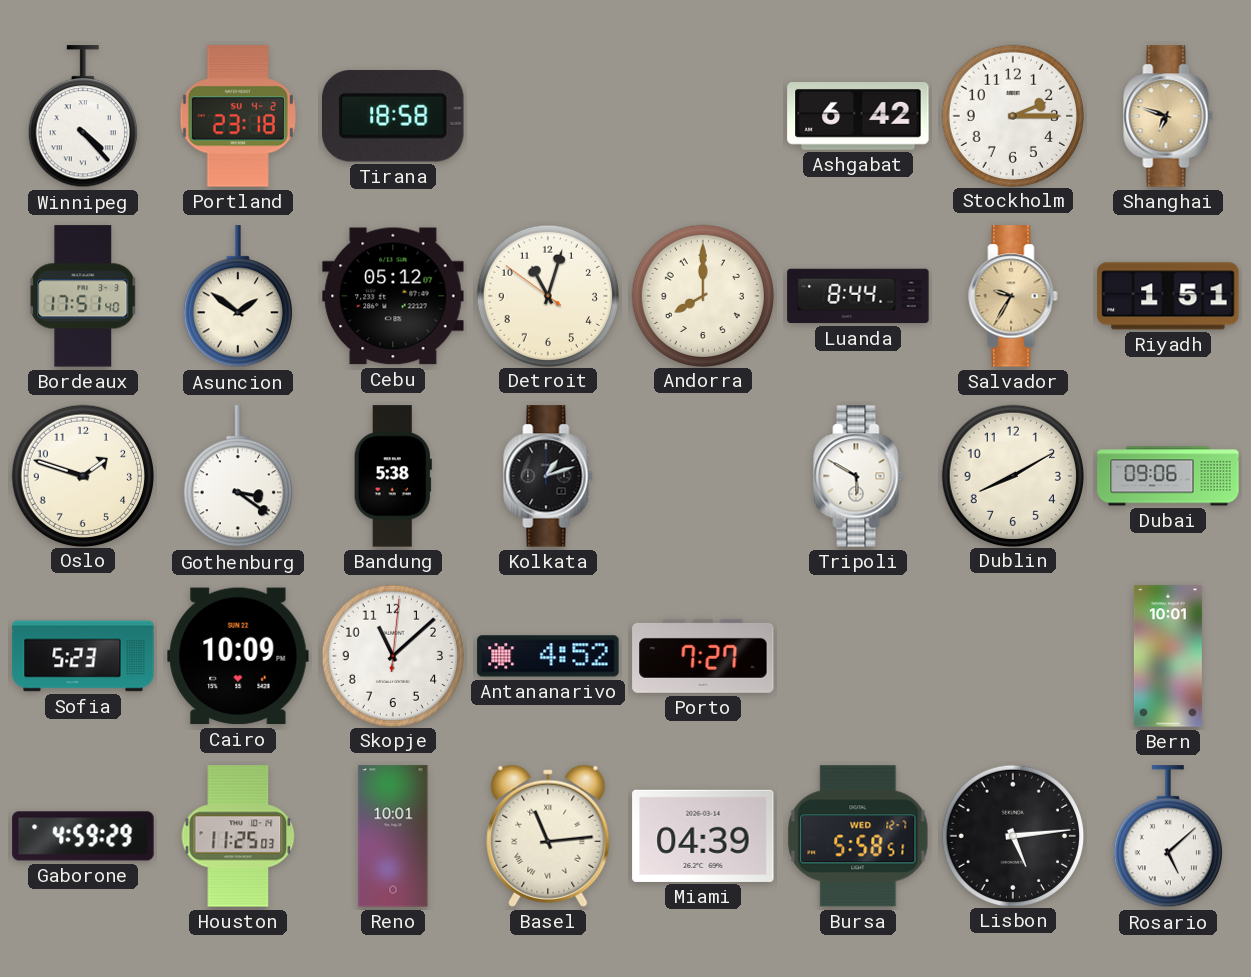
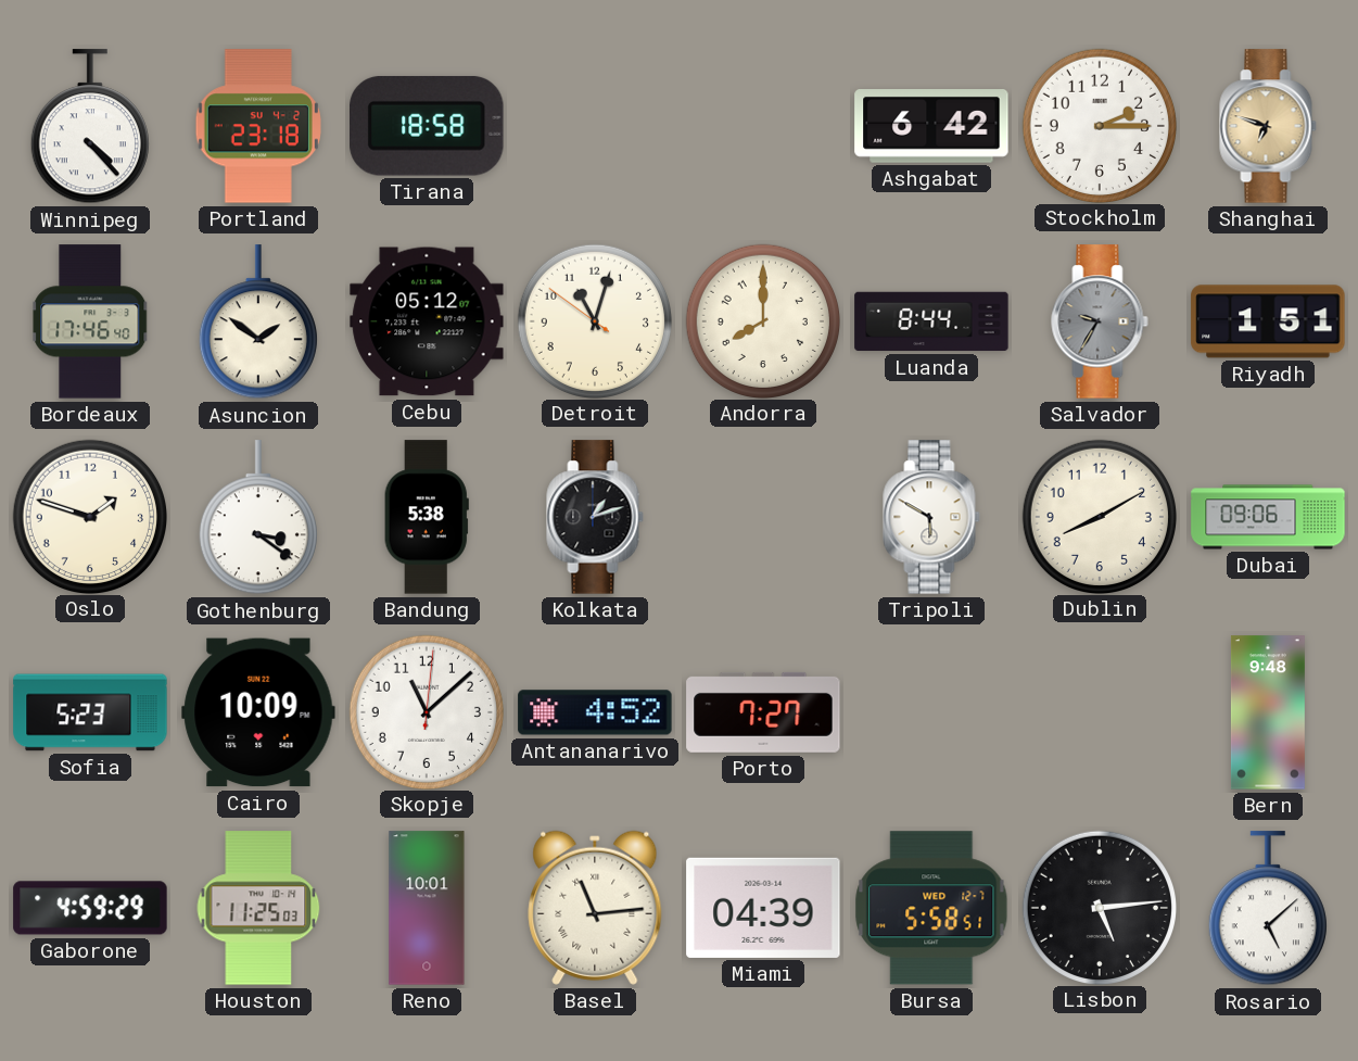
Bordeaux: 17:51 -> 17:46 (90, 321)
Salvador dial: champagne -> grey (1100, 321)
Bern: 10:01 -> 9:48 (1268, 712)
